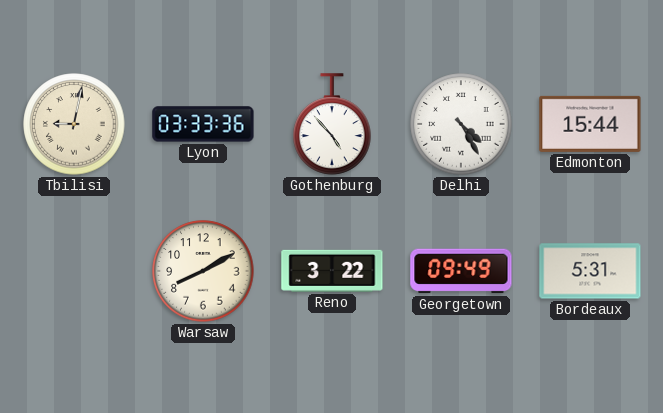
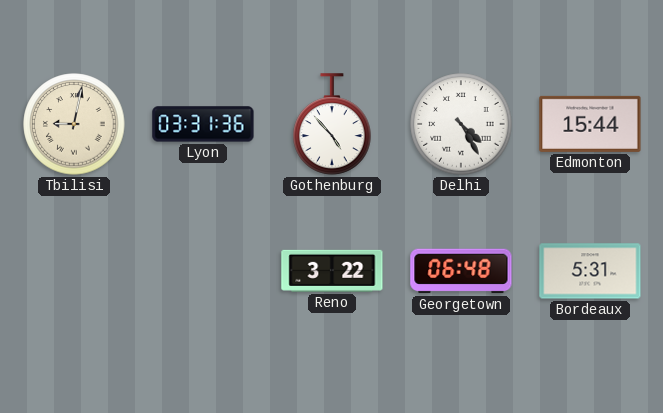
Lyon: 03:33 -> 03:31 (203, 124)
Warsaw: 8:10 -> none (203, 271)
Georgetown: 09:49 -> 06:48 (461, 271)
